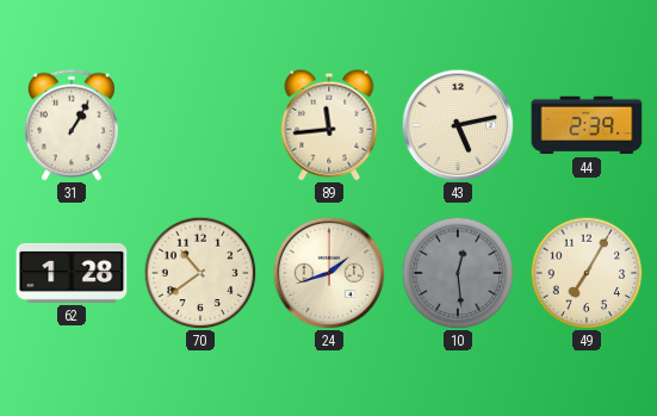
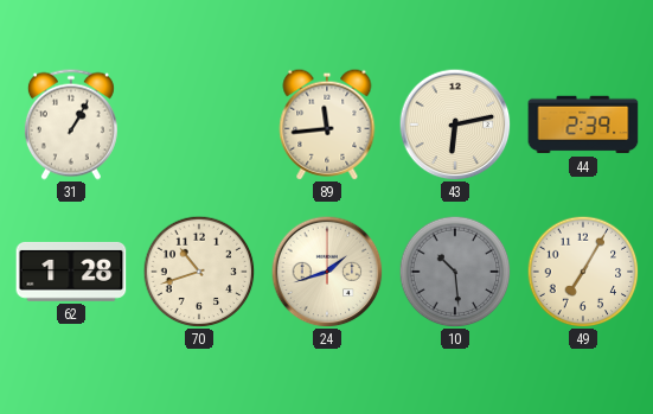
43: 5:13 -> 6:13 (455, 125)
70: 10:39 -> 10:42 (199, 272)
10: 12:29 -> 10:29 (455, 272)
